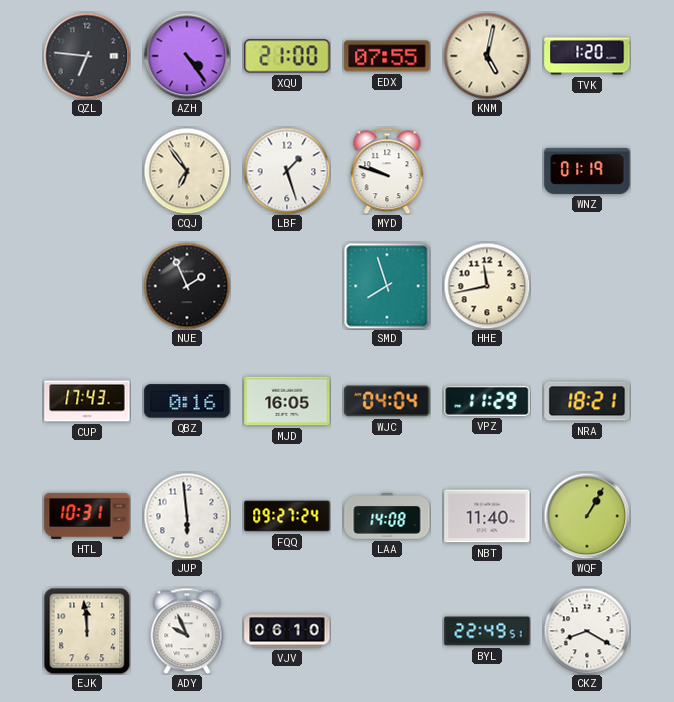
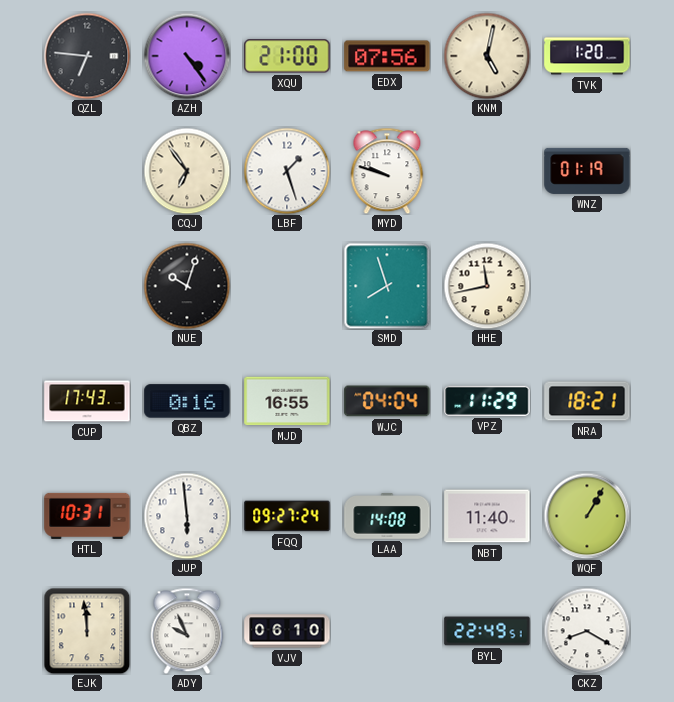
EDX: 07:55 -> 07:56 (387, 56)
NUE: 1:56 -> 10:03 (187, 286)
MJD: 16:05 -> 16:55 (287, 401)
